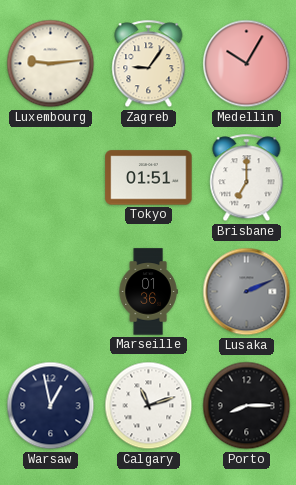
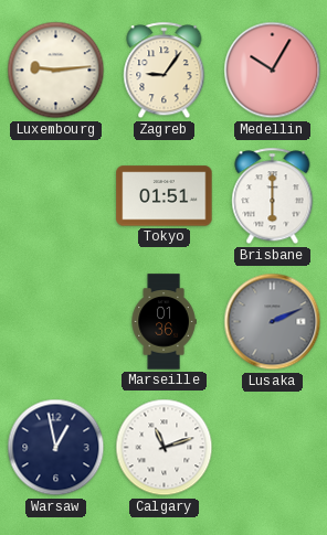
Brisbane: 7:00 -> 6:00 (273, 196)
Porto: 8:15 -> none (247, 406)
